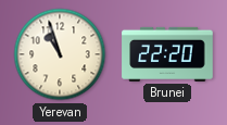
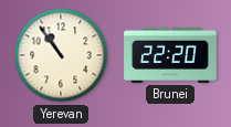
Yerevan: 10:57 -> 10:54 (61, 55)
